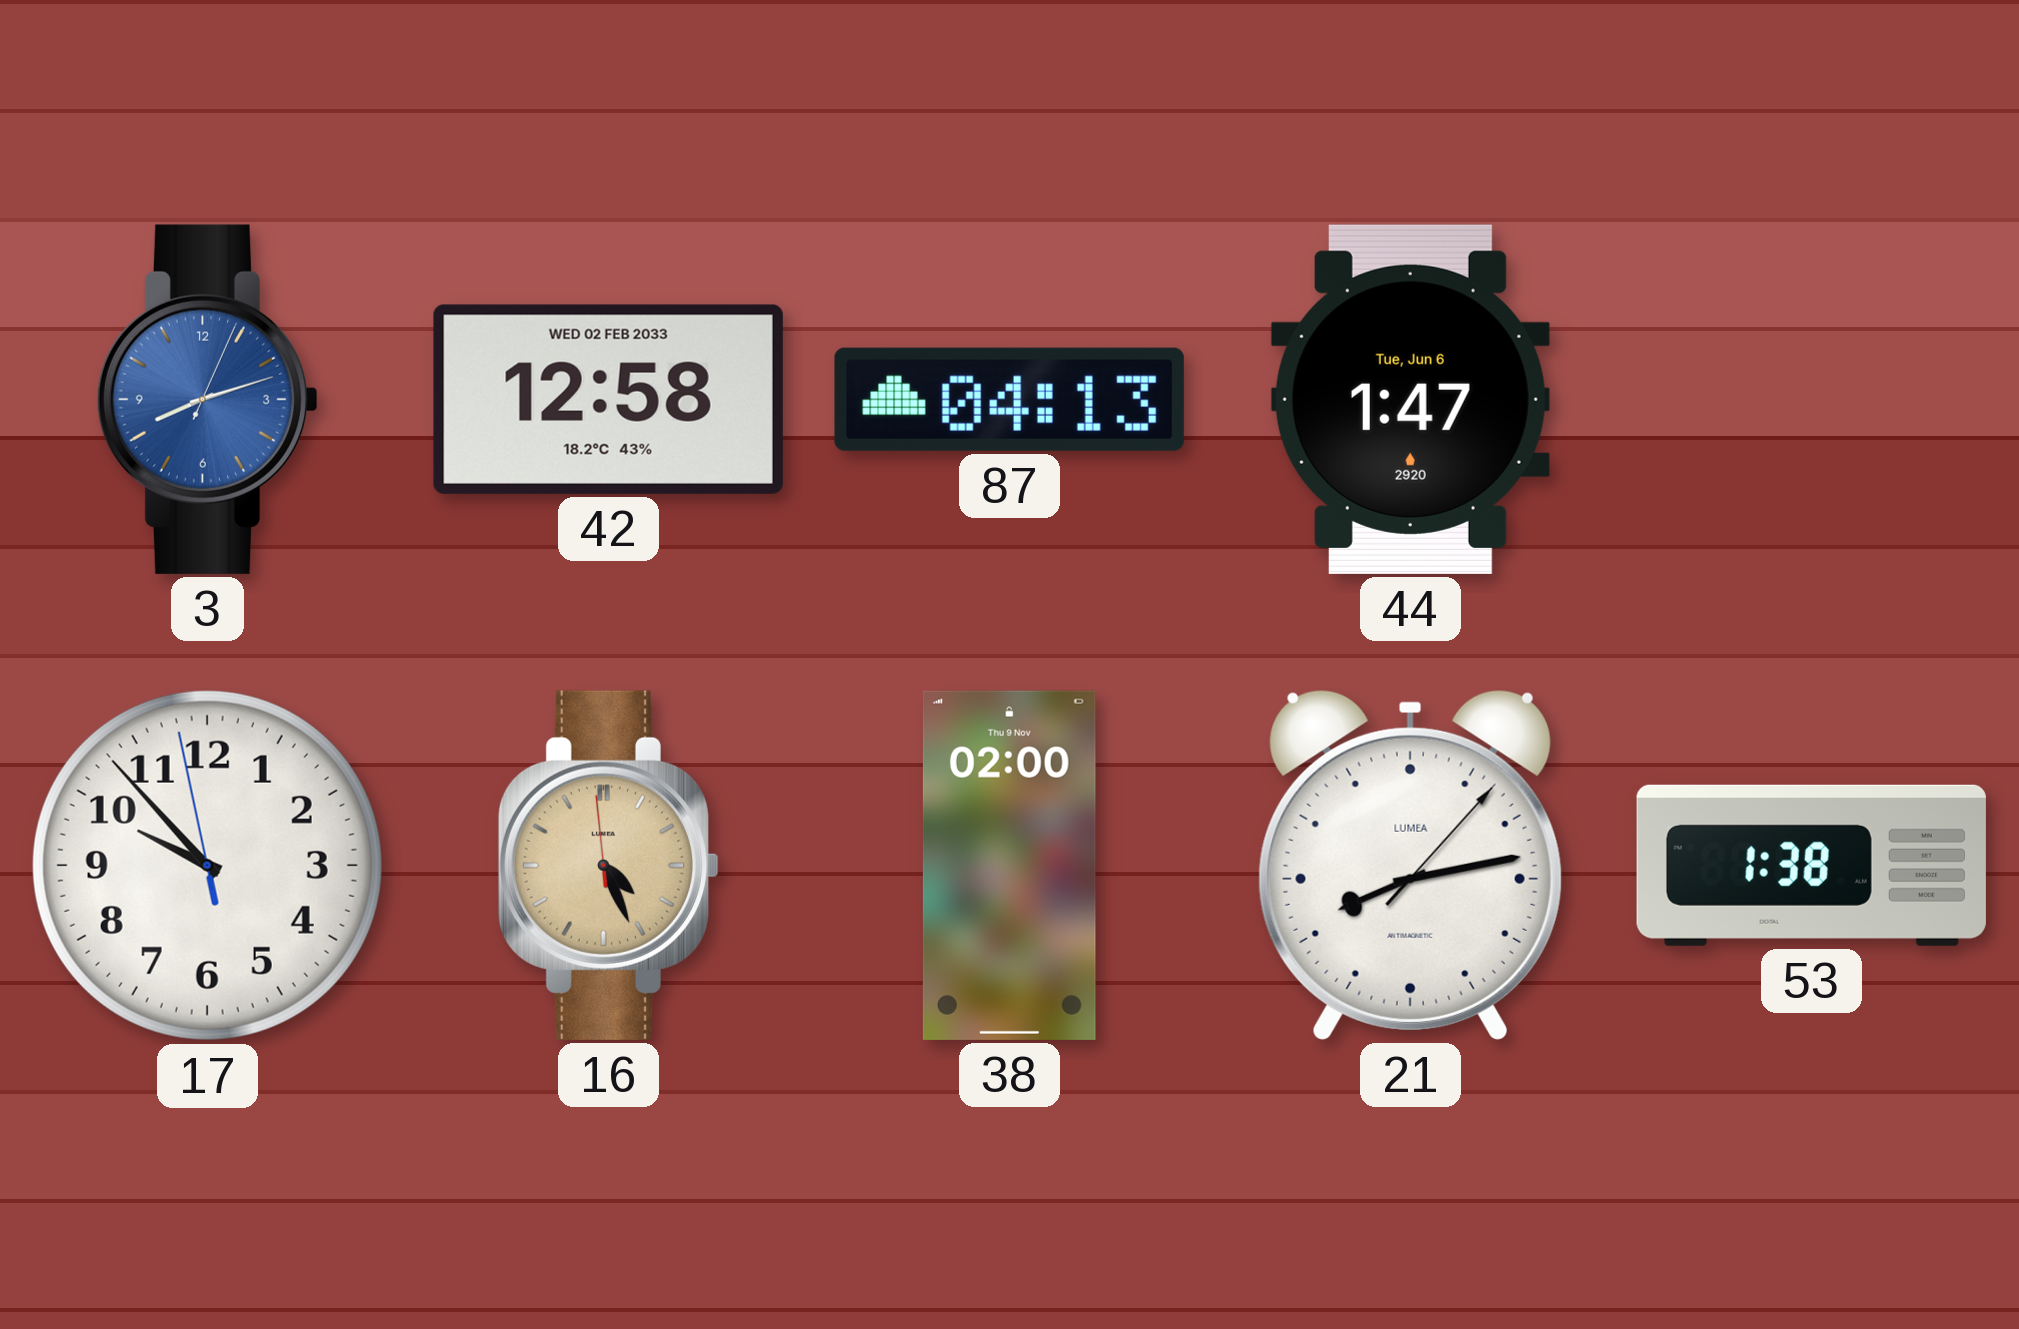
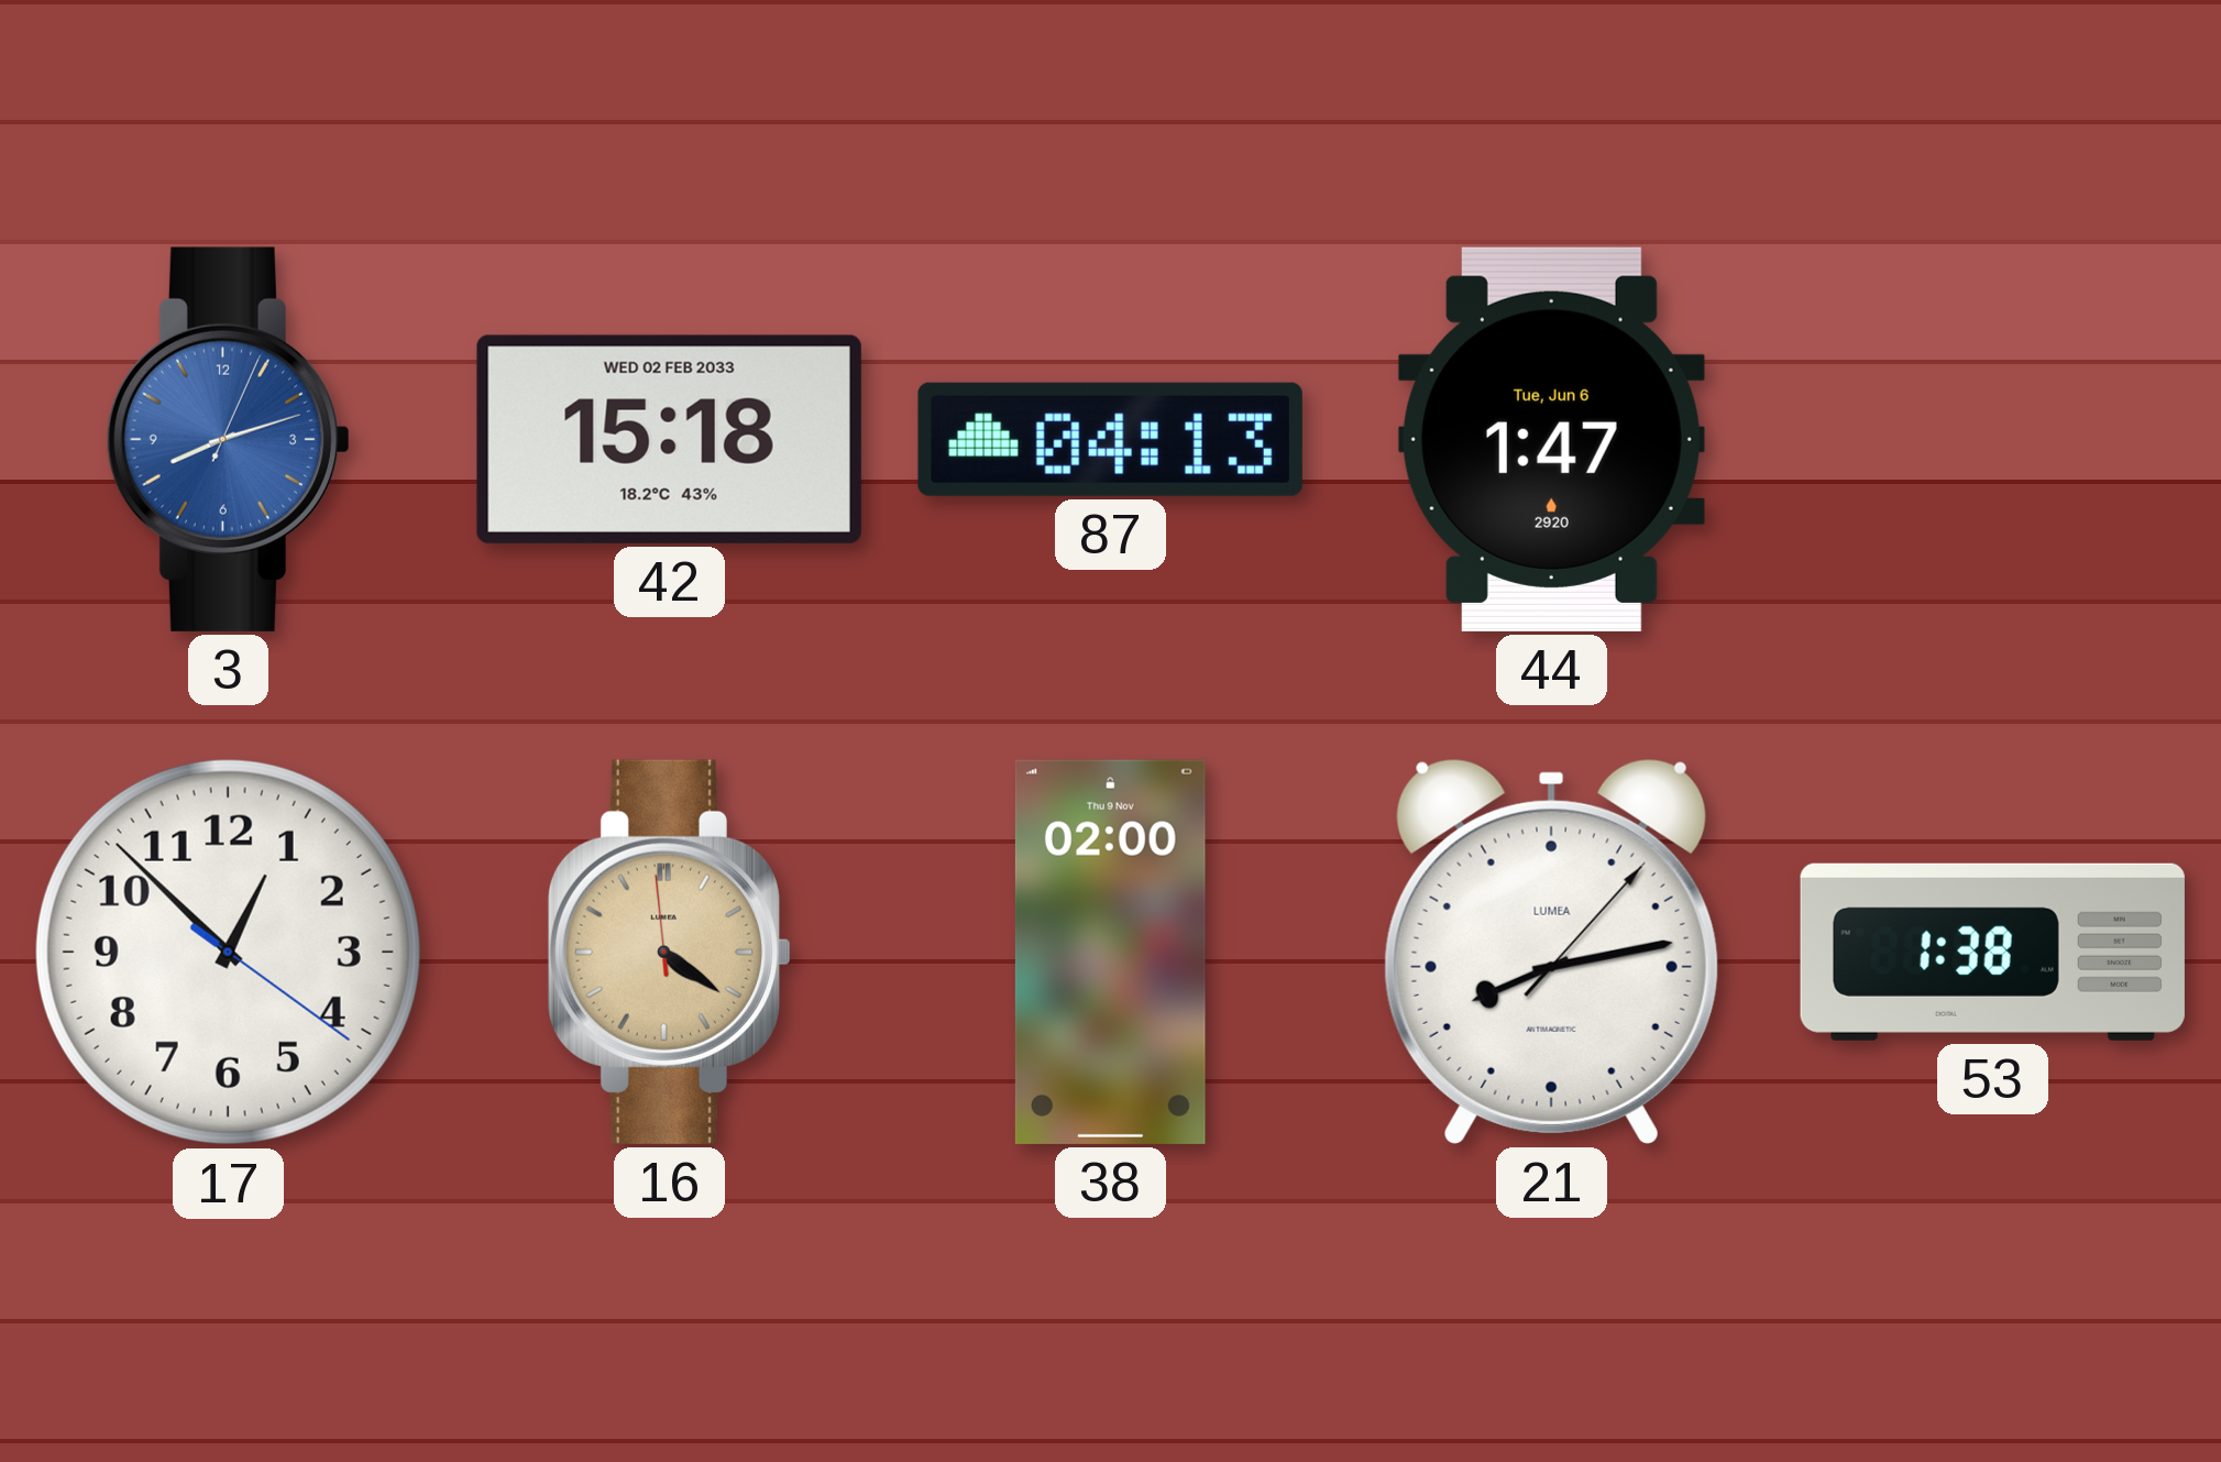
42: 12:58 -> 15:18 (669, 439)
17: 9:52 -> 12:52 (228, 952)
16: 4:25 -> 4:20 (669, 952)
